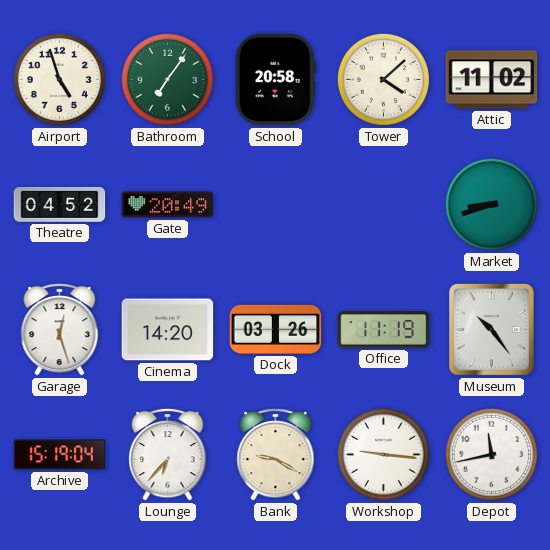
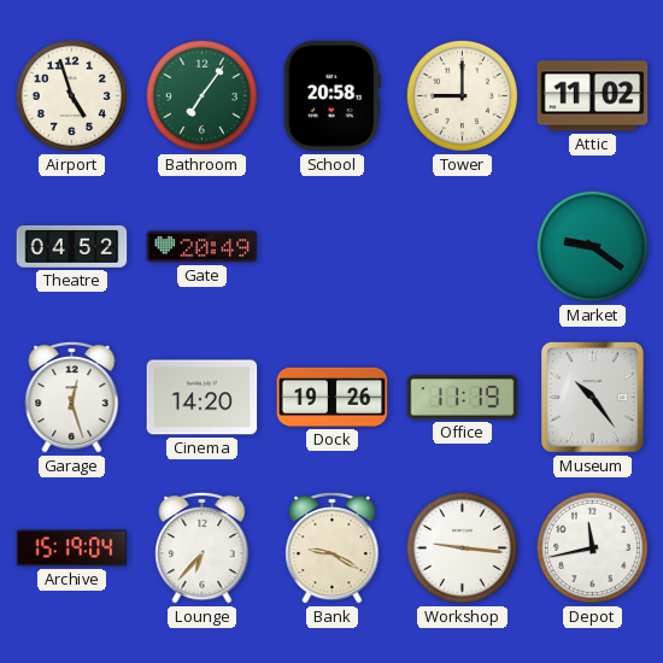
Tower: 4:08 -> 9:00 (462, 95)
Market: 8:42 -> 9:21 (592, 246)
Dock: 03:26 -> 19:26 (333, 397)
